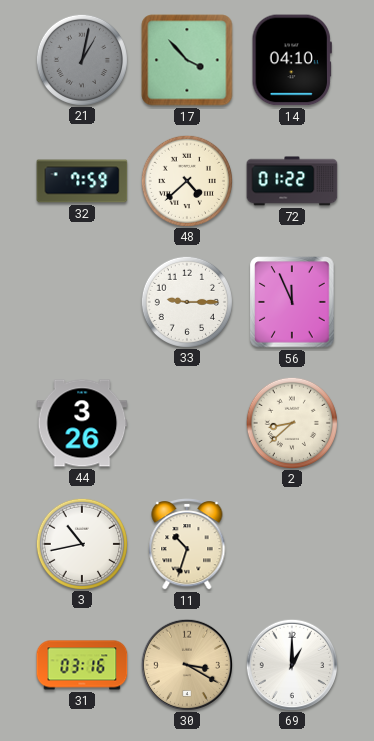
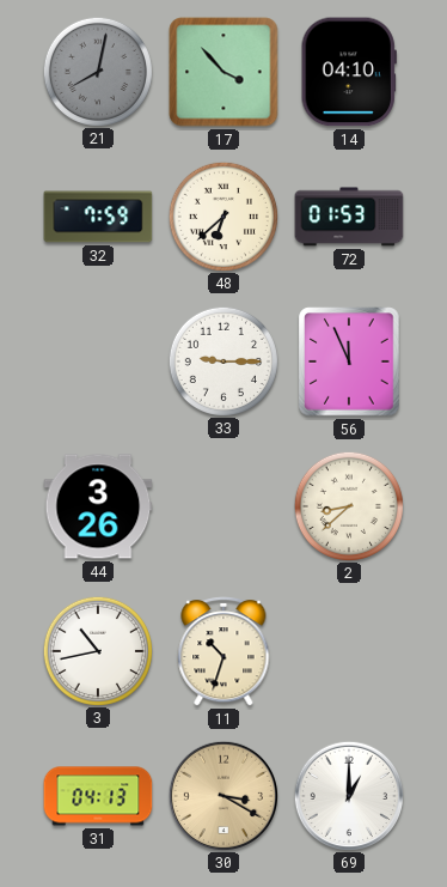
21: 1:02 -> 8:02 (97, 71)
48: 4:38 -> 6:38 (222, 215)
72: 01:22 -> 01:53 (349, 217)
31: 03:16 -> 04:13 (98, 796)
